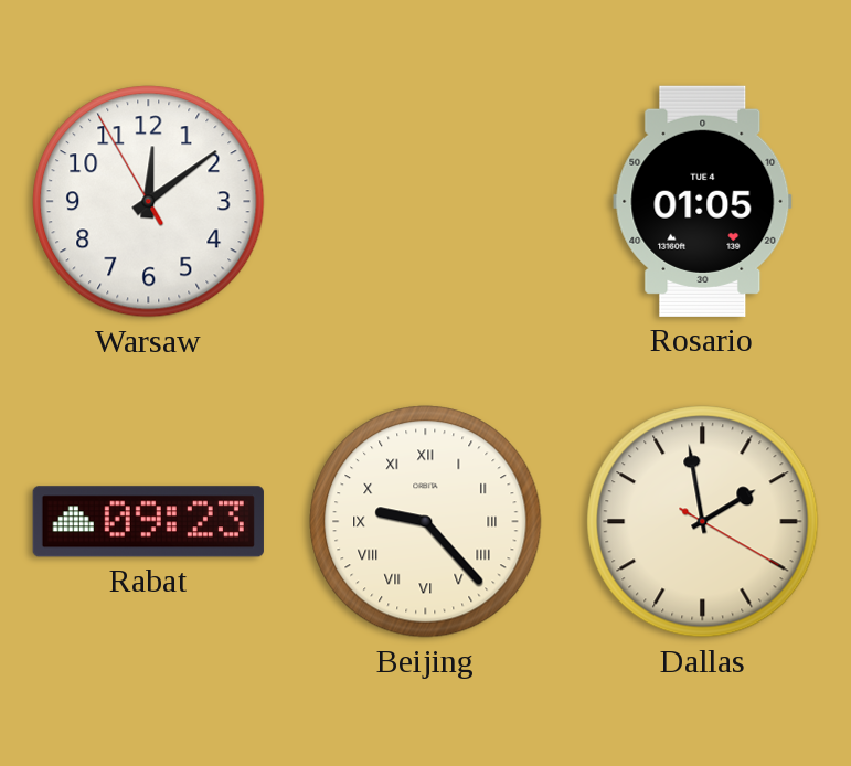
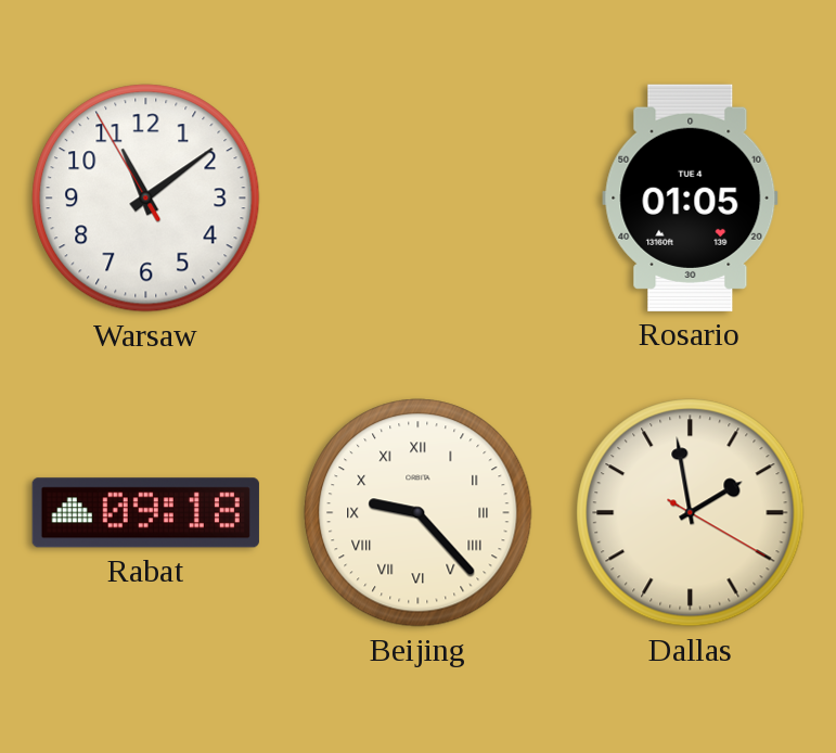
Warsaw: 12:08 -> 11:08 (146, 199)
Rabat: 09:23 -> 09:18 (145, 513)
